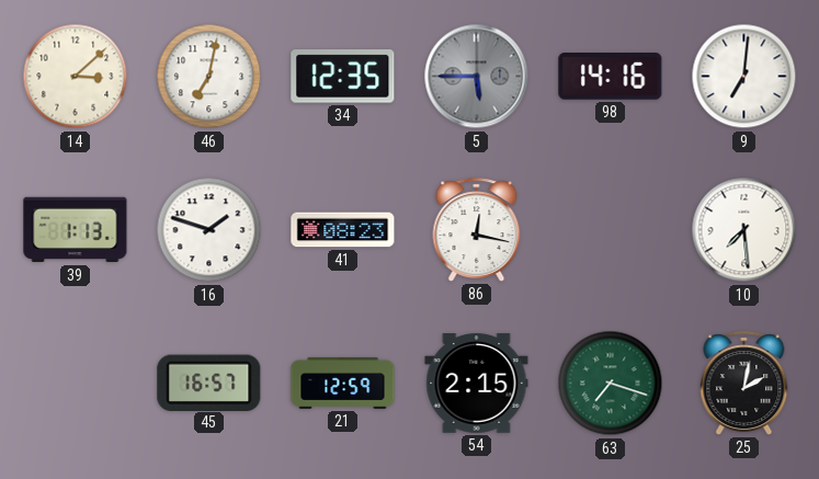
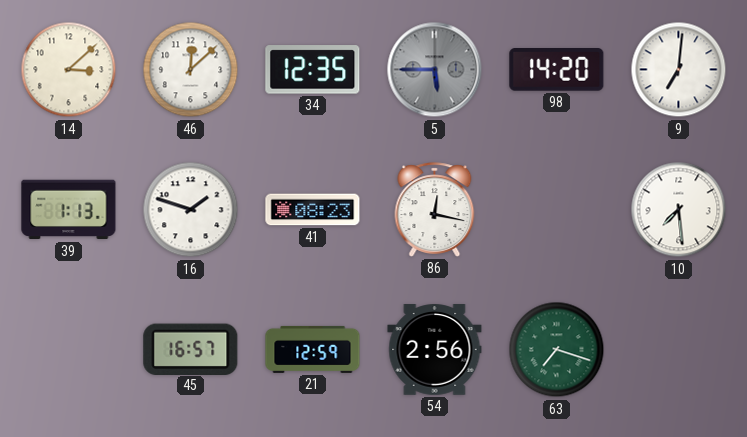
46: 7:02 -> 12:08 (191, 70)
98: 14:16 -> 14:20 (557, 70)
54: 2:15 -> 2:56 (435, 350)
25: 2:02 -> none (744, 384)
